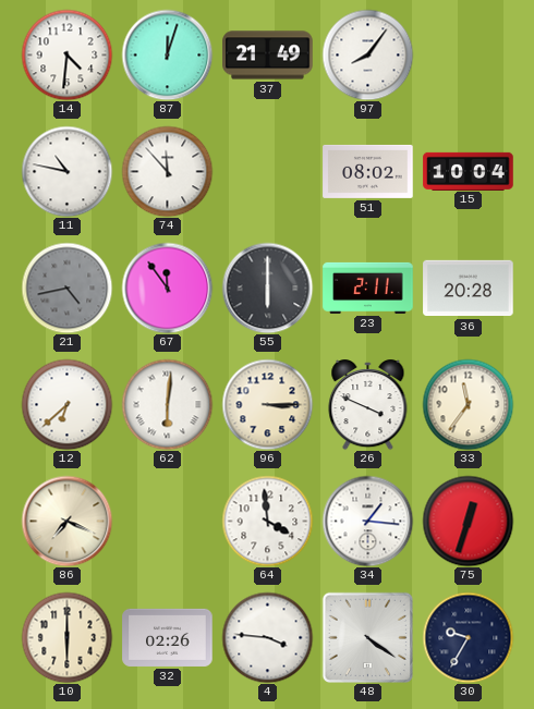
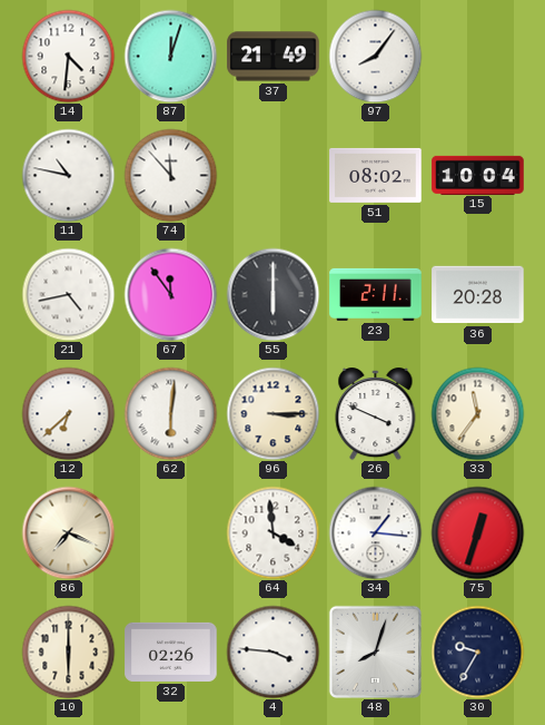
21 dial: grey -> white (68, 294)
48: 4:21 -> 8:03 (375, 651)
